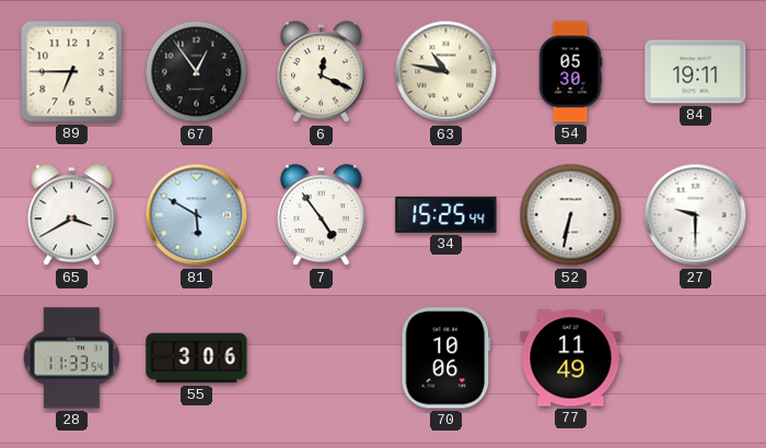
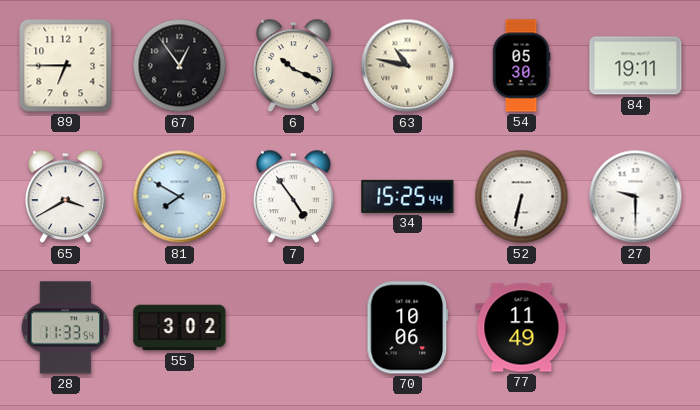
6: 12:19 -> 10:19 (294, 66)
81: 5:50 -> 7:50 (180, 197)
55: 3:06 -> 3:02 (180, 328)
